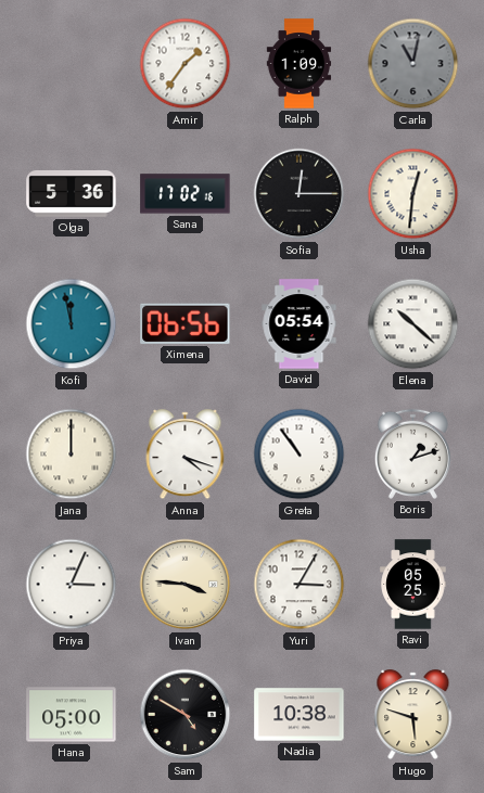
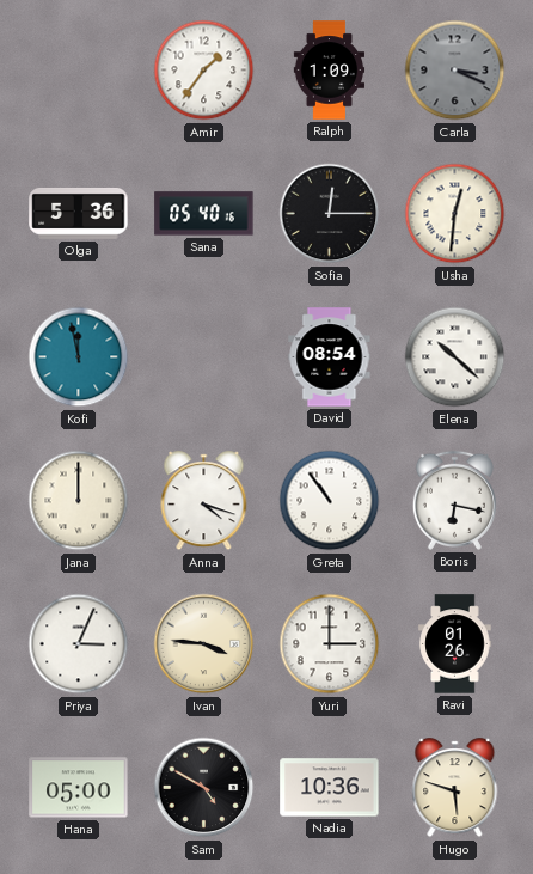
Carla: 11:02 -> 3:19 (455, 71)
Sana: 17:02 -> 05:40 (204, 214)
Ximena: 06:56 -> none (186, 323)
David: 05:54 -> 08:54 (330, 357)
Boris: 1:12 -> 6:17 (454, 500)
Yuri: 3:05 -> 3:00 (330, 644)
Ravi: 05:25 -> 01:26 (455, 644)
Nadia: 10:38 -> 10:36 (330, 788)
